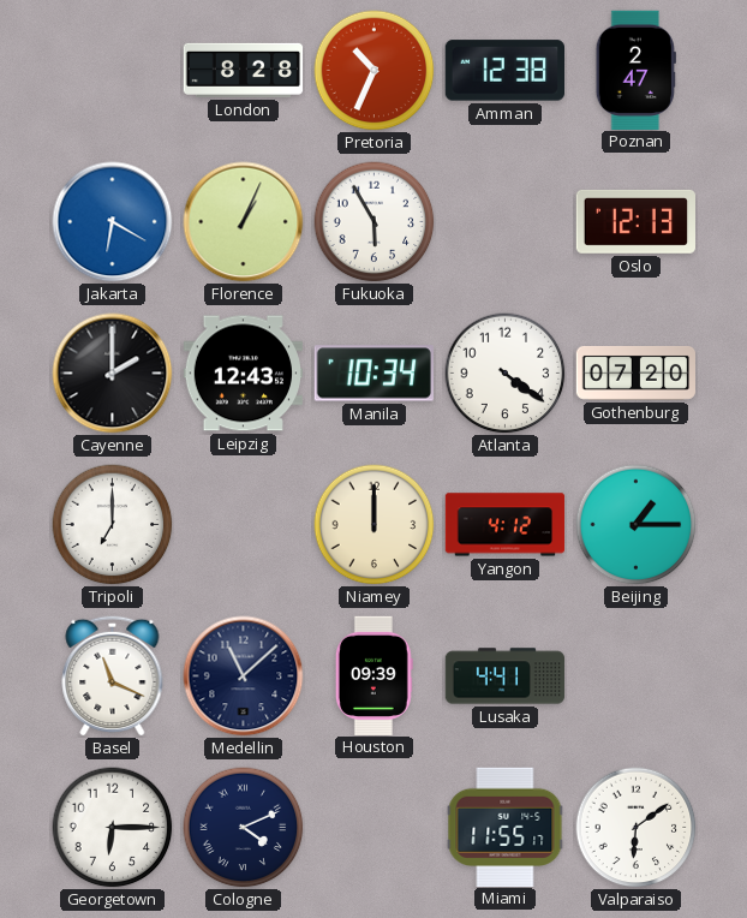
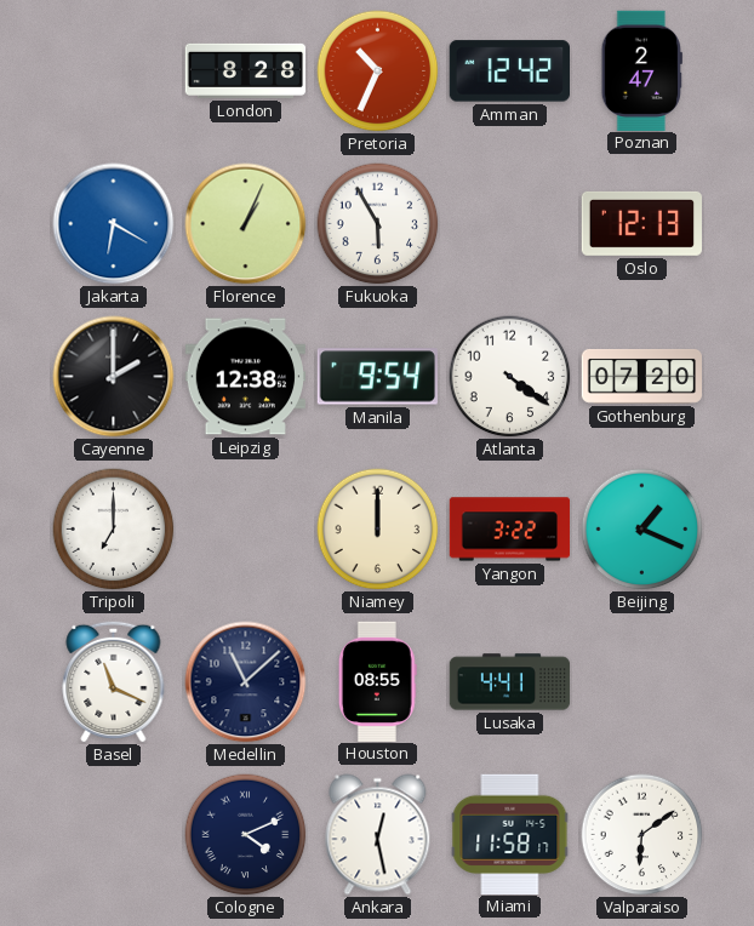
Amman: 12:38 -> 12:42 (509, 72)
Leipzig: 12:43 -> 12:38 (245, 377)
Manila: 10:34 -> 9:54 (377, 377)
Yangon: 4:12 -> 3:22 (510, 530)
Beijing: 1:15 -> 1:19 (642, 530)
Houston: 09:39 -> 08:55 (377, 681)
Georgetown: 6:15 -> none (113, 828)
Ankara: none -> 12:28 (378, 835)
Miami: 11:55 -> 11:58 (510, 834)
